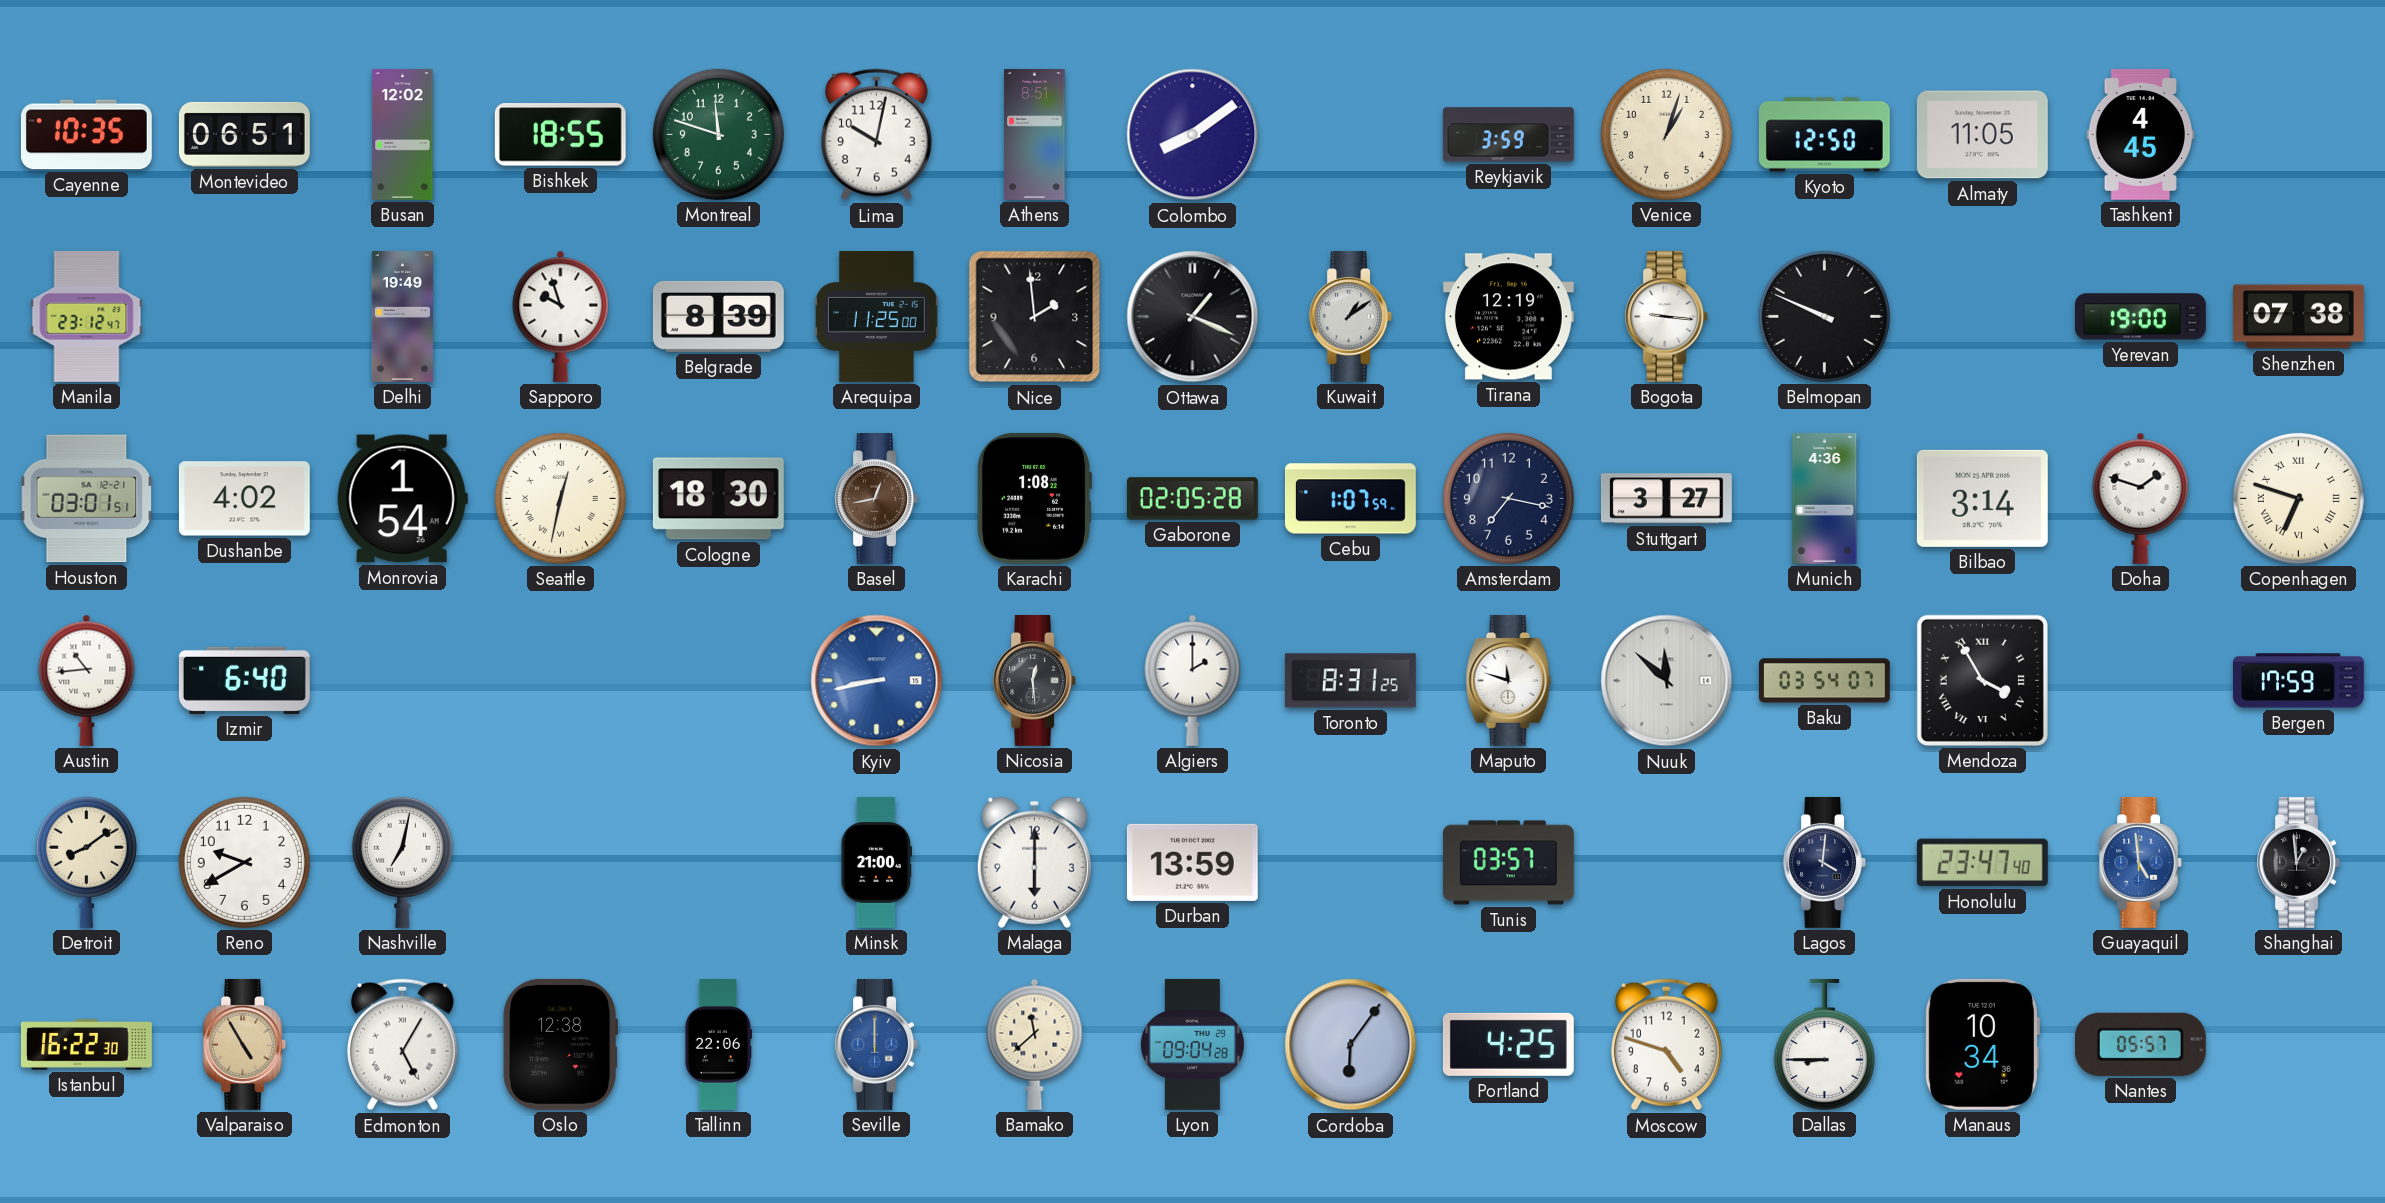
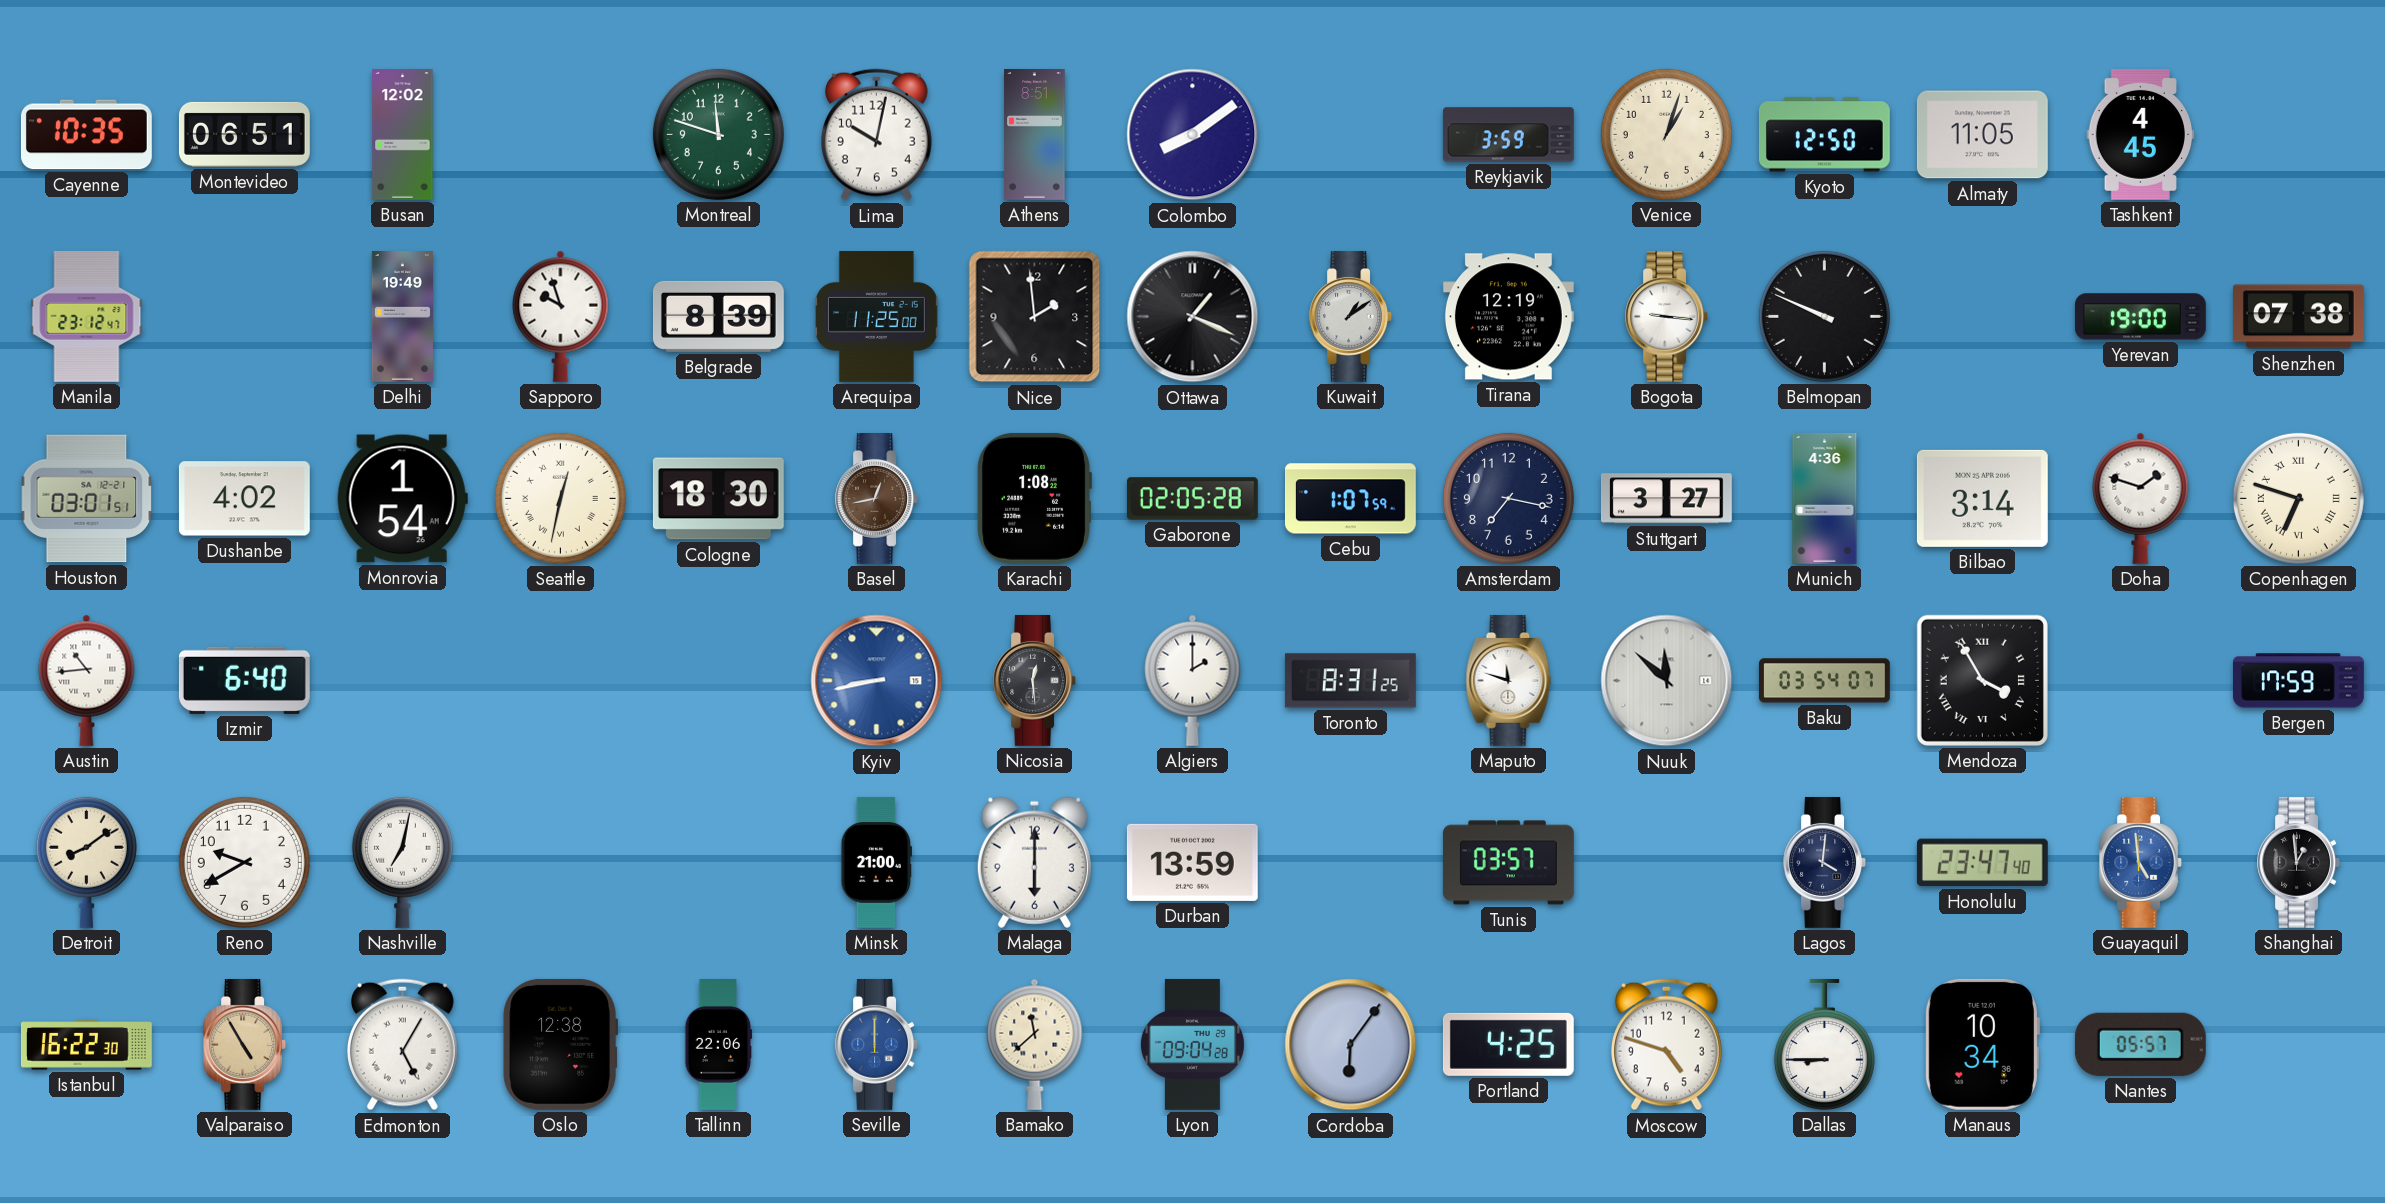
Bishkek: 18:55 -> none (560, 135)
